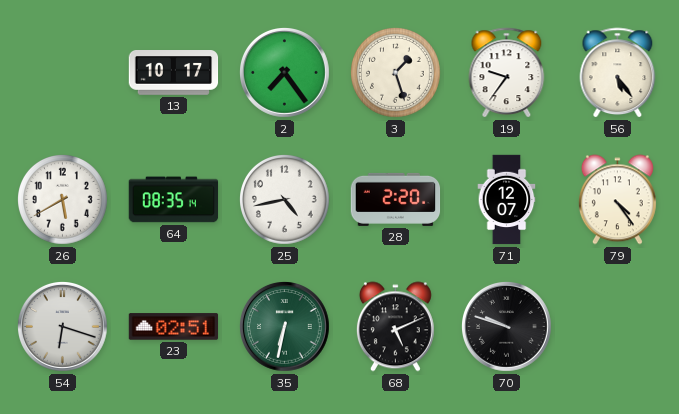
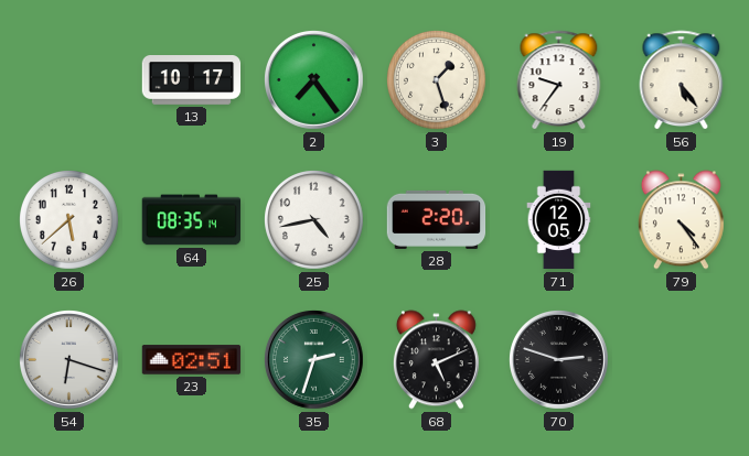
26: 5:40 -> 5:38 (69, 220)
71: 12:07 -> 12:05 (559, 220)
35: 6:32 -> 2:33 (314, 360)
70: 9:48 -> 2:48 (559, 360)
